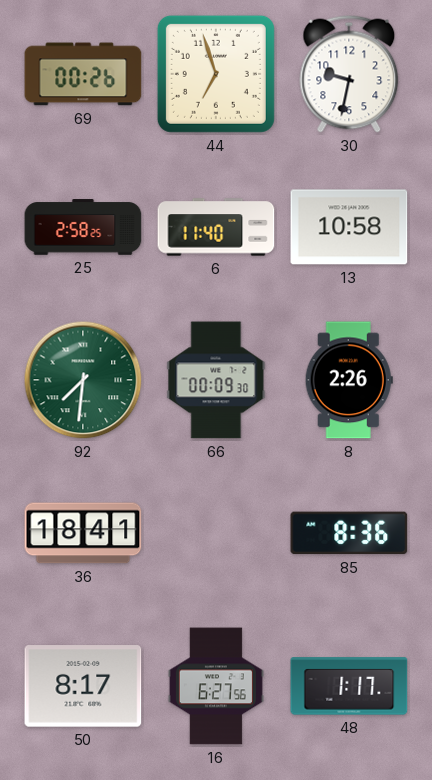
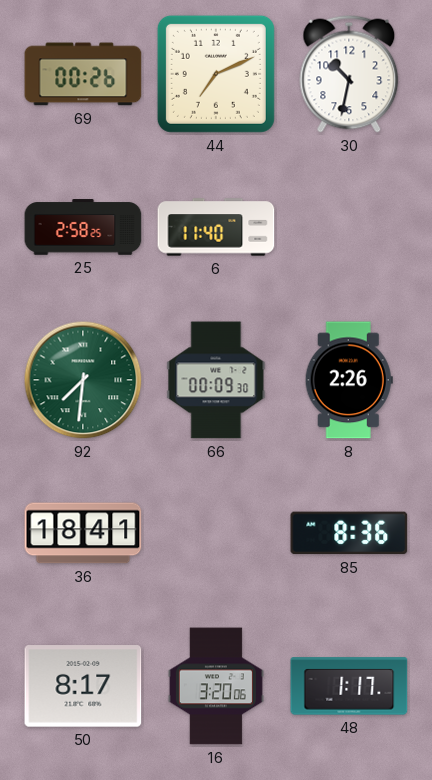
44: 6:57 -> 7:11 (216, 74)
30: 9:32 -> 10:32 (349, 74)
13: 10:58 -> none (349, 227)
16: 6:27 -> 3:20 (216, 686)
